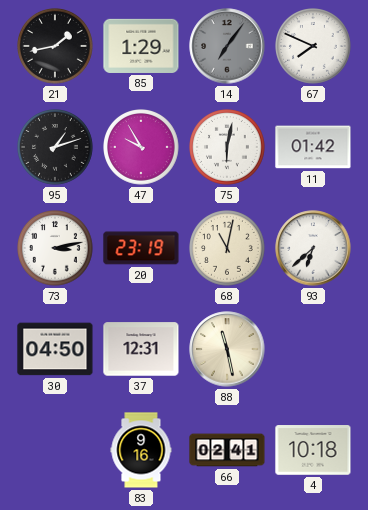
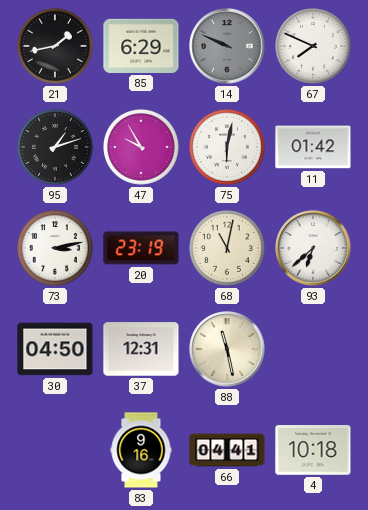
85: 1:29 -> 6:29 (141, 46)
14: 7:06 -> 9:49 (227, 46)
66: 02:41 -> 04:41 (227, 450)
